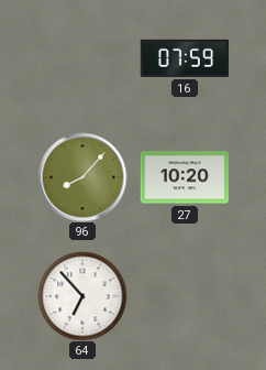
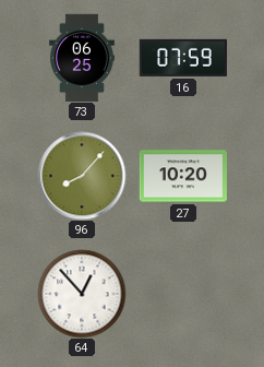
73: none -> 06:25 (82, 58)
64: 6:53 -> 12:53 (82, 294)
